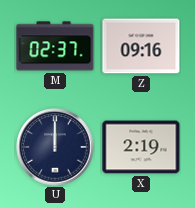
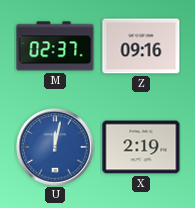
U: 12:00 -> 12:02 (55, 147)
U dial: navy -> blue (55, 147)
